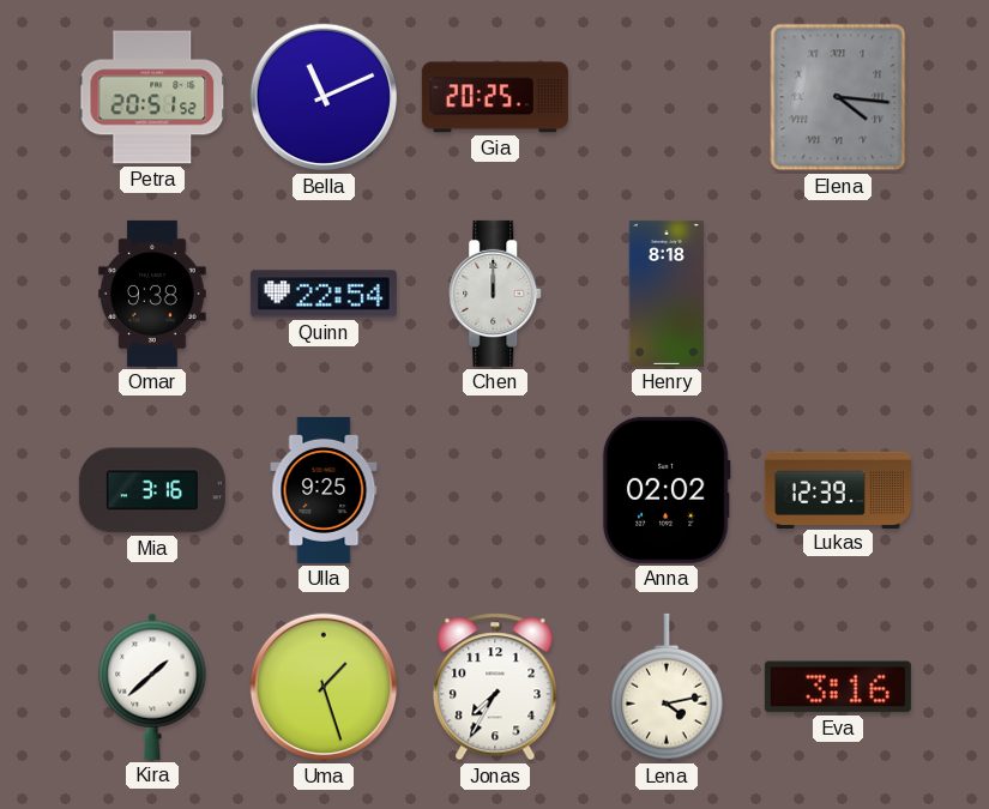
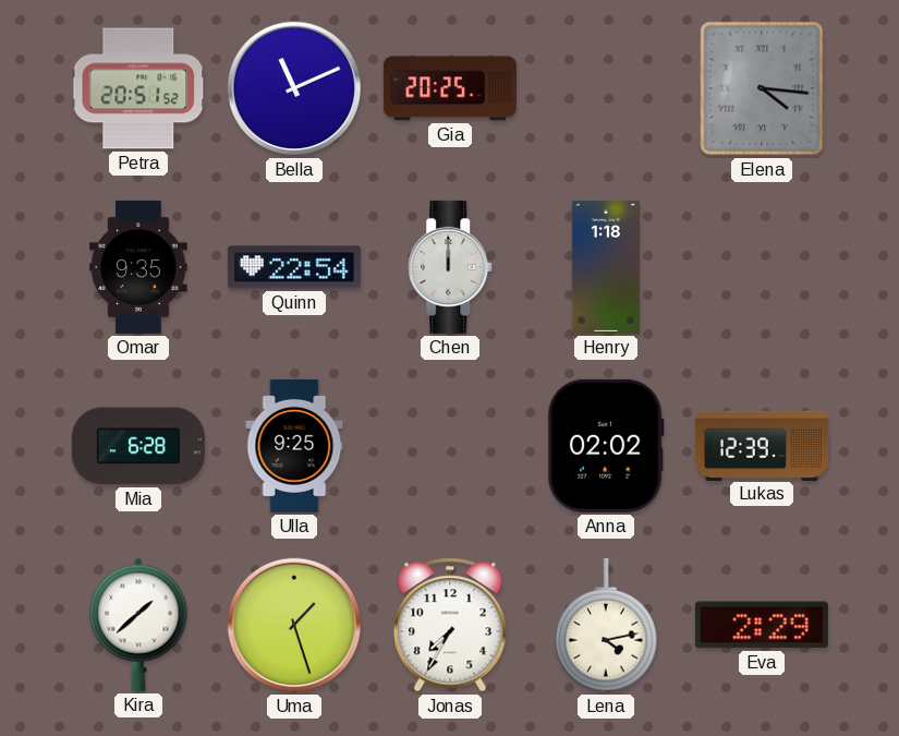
Omar: 9:38 -> 9:35 (138, 267)
Henry: 8:18 -> 1:18 (606, 267)
Mia: 3:16 -> 6:28 (138, 446)
Eva: 3:16 -> 2:29 (762, 625)
